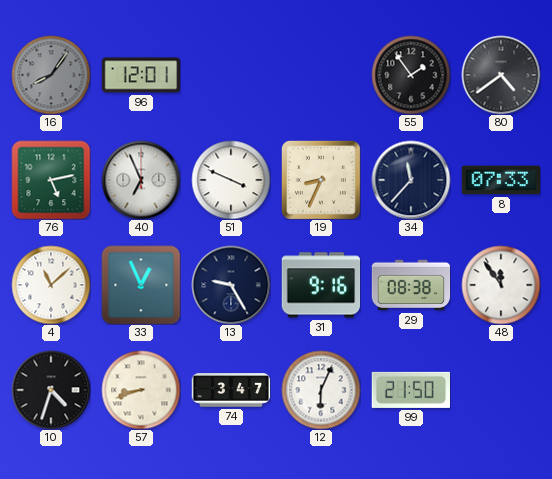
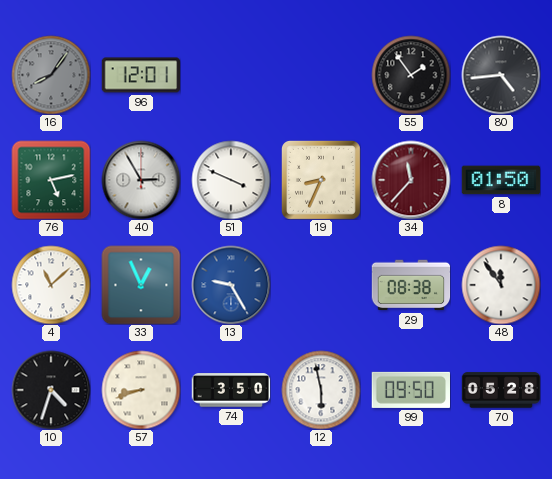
80: 4:39 -> 4:44 (501, 75)
40: 6:56 -> 2:55 (141, 180)
34 dial: navy -> burgundy (411, 180)
8: 07:33 -> 01:50 (501, 180)
13 dial: navy -> blue (231, 285)
31: 9:16 -> none (321, 285)
74: 3:47 -> 3:50 (231, 390)
12: 6:04 -> 5:58 (321, 390)
99: 21:50 -> 09:50 (410, 390)
70: none -> 05:28 (501, 390)
